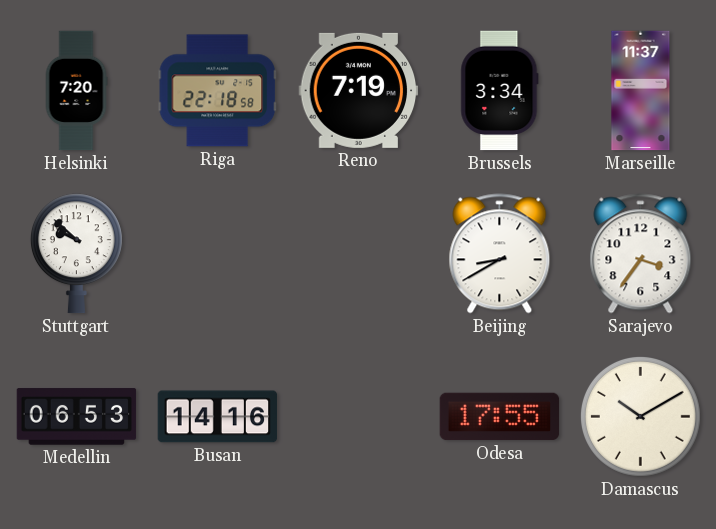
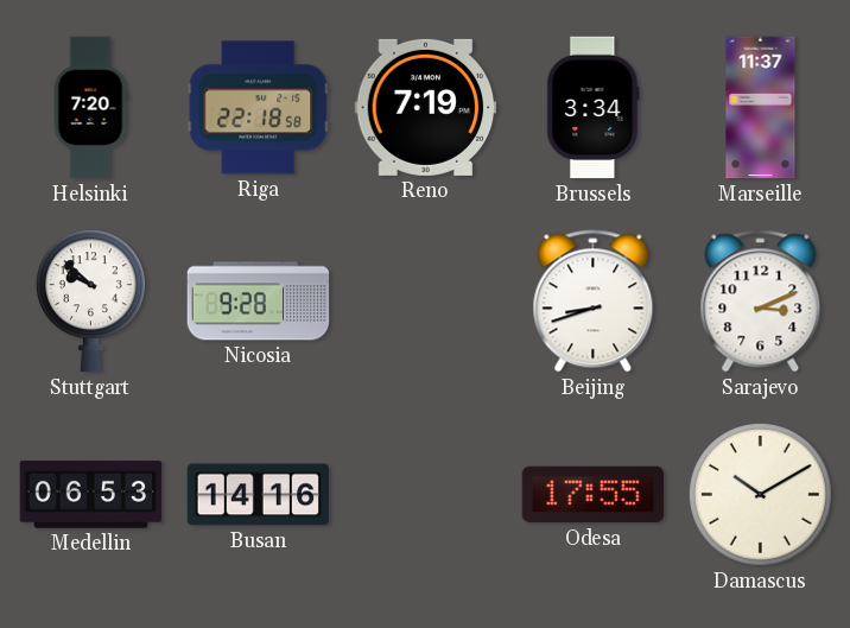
Nicosia: none -> 9:28 (259, 302)
Beijing: 8:40 -> 8:42 (594, 302)
Sarajevo: 3:36 -> 3:11 (761, 302)
